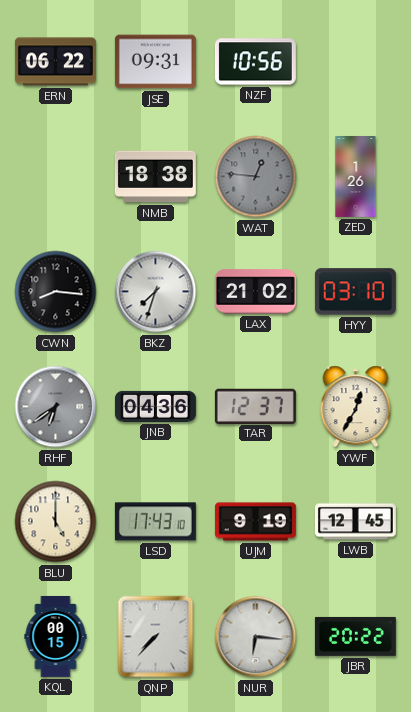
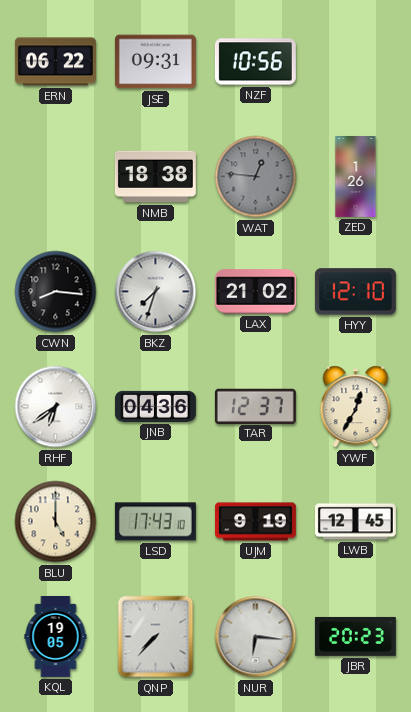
HYY: 03:10 -> 12:10 (355, 292)
RHF dial: grey -> white (56, 407)
KQL: 00:15 -> 19:05 (56, 636)
JBR: 20:22 -> 20:23 (355, 636)
